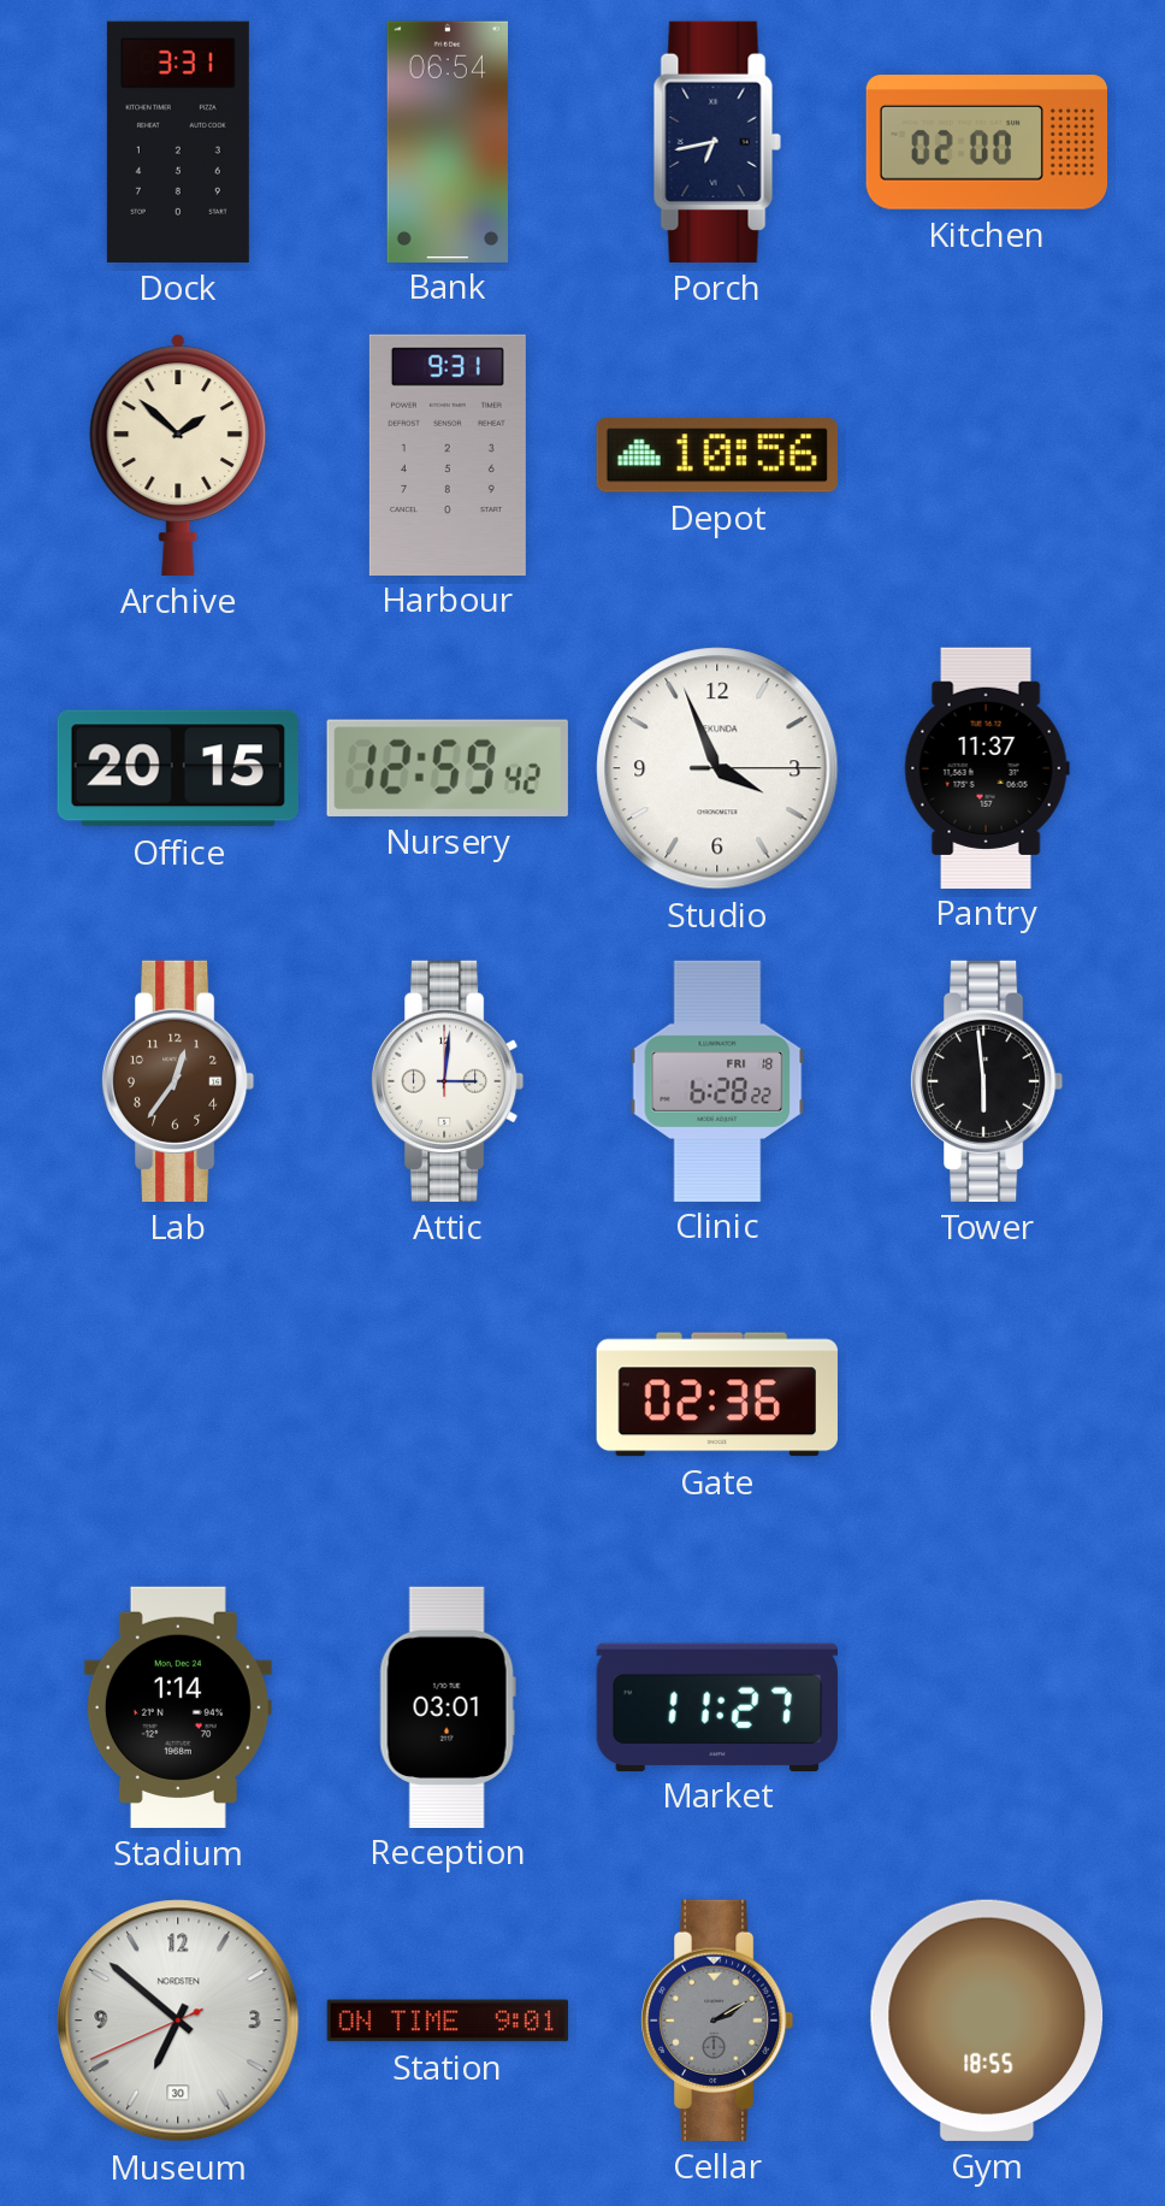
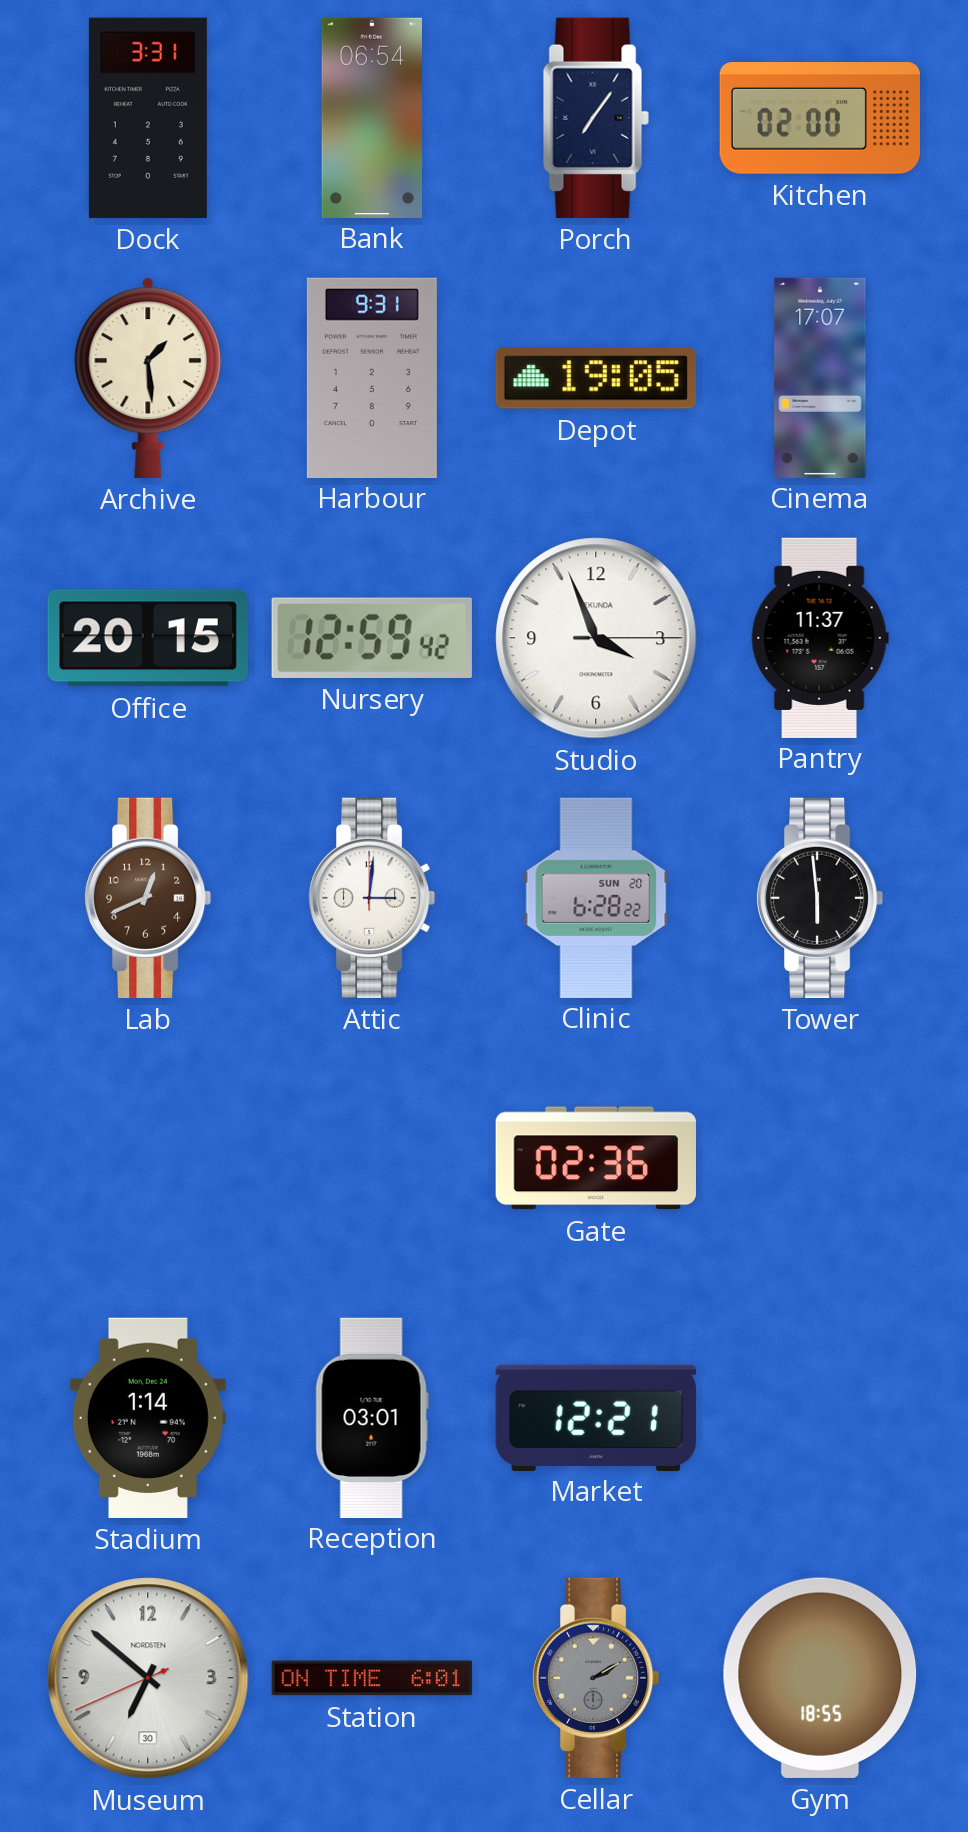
Porch: 6:43 -> 7:06 (596, 118)
Archive: 1:52 -> 1:29 (148, 378)
Depot: 10:56 -> 19:05 (596, 378)
Cinema: none -> 17:07 (820, 377)
Lab: 12:36 -> 12:41 (148, 898)
Clinic date: FRI 18 -> SUN 20 (596, 897)
Market: 11:27 -> 12:21 (596, 1417)
Station: 9:01 -> 6:01 (372, 1678)
